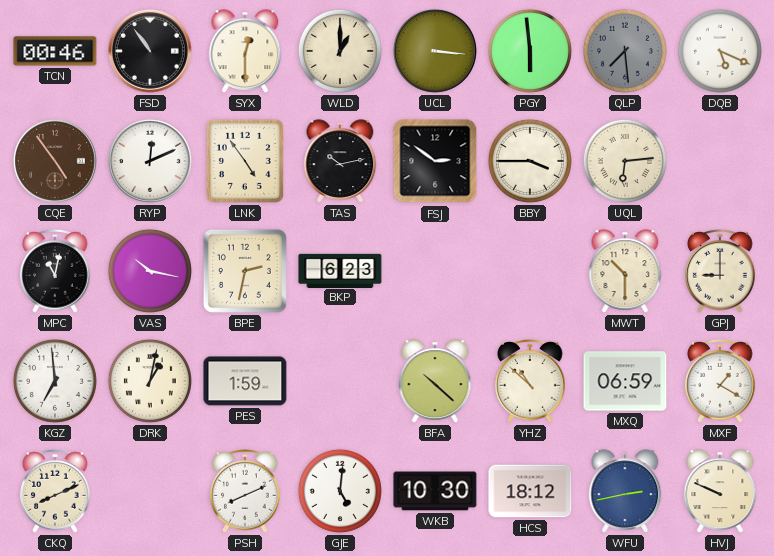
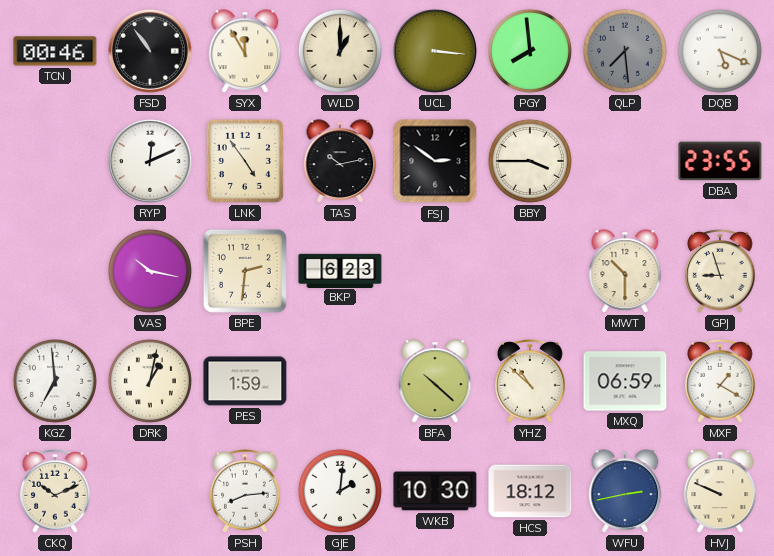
SYX: 12:30 -> 11:55 (245, 51)
PGY: 5:59 -> 7:59 (530, 51)
CQE: 4:54 -> none (55, 161)
UQL: 6:14 -> none (625, 161)
DBA: none -> 23:55 (720, 161)
MPC: 11:02 -> none (55, 272)
BPE: 2:32 -> 2:31 (245, 271)
GPJ: 9:00 -> 8:57 (720, 272)
CKQ: 8:11 -> 10:11 (55, 492)
PSH: 8:11 -> 8:14 (245, 492)
GJE: 5:01 -> 2:01 (340, 491)
